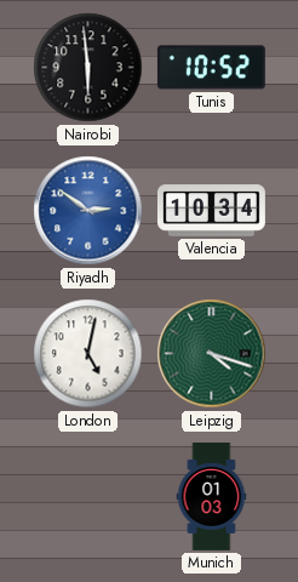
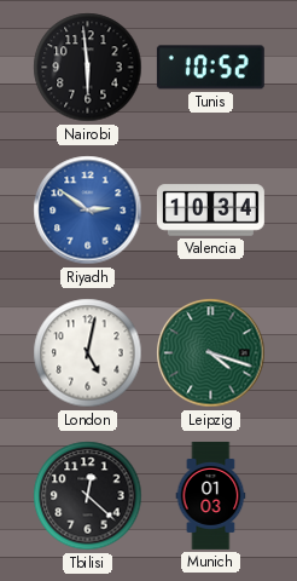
Tbilisi: none -> 12:22 (88, 496)
